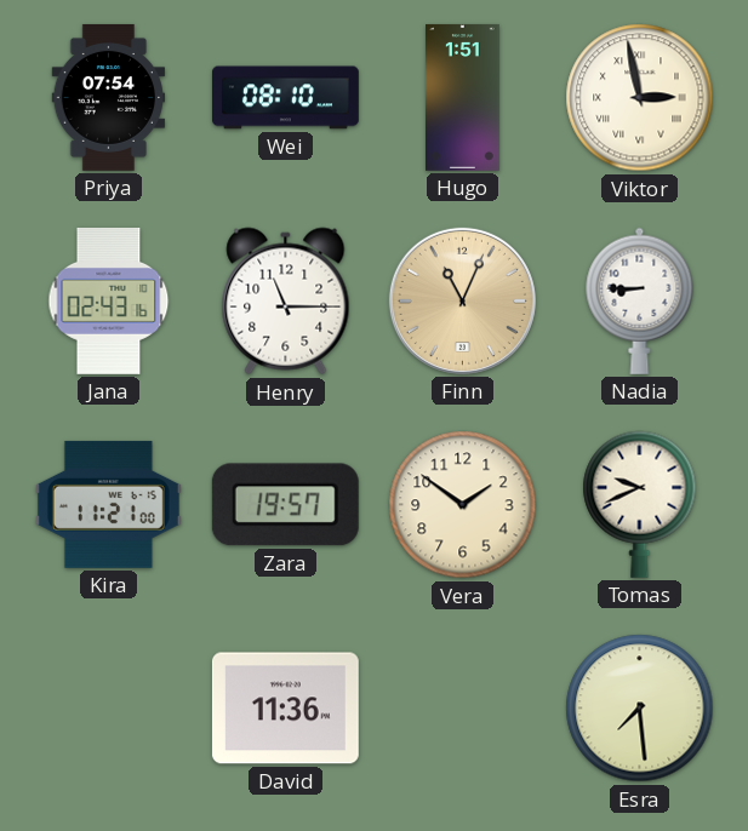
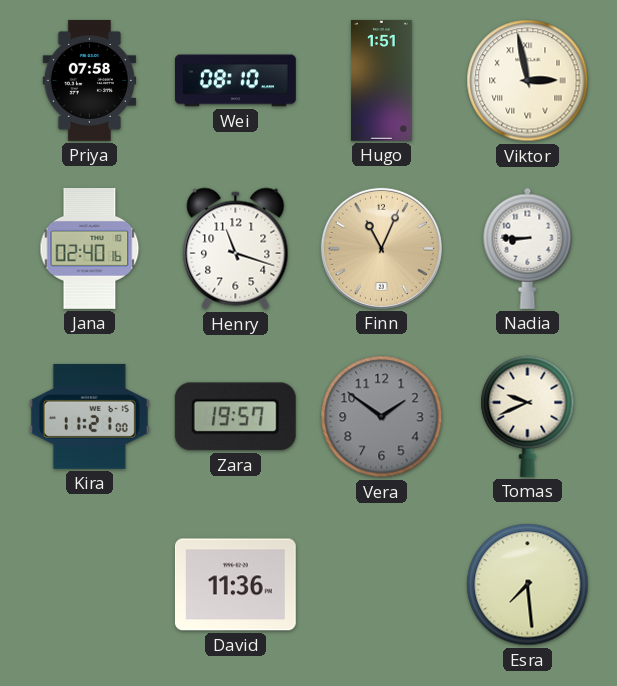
Priya: 07:54 -> 07:58 (90, 80)
Jana: 02:43 -> 02:40 (90, 248)
Henry: 11:15 -> 11:18 (236, 249)
Vera dial: cream -> grey (382, 417)
